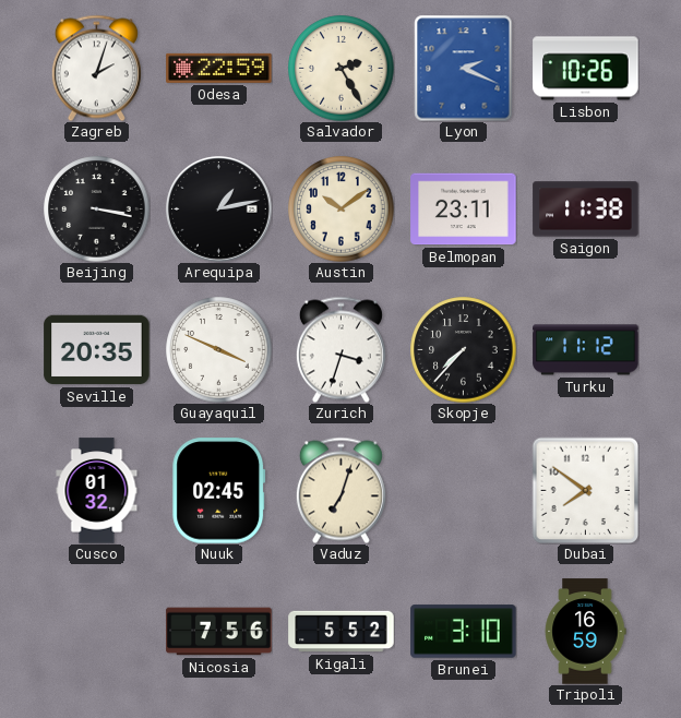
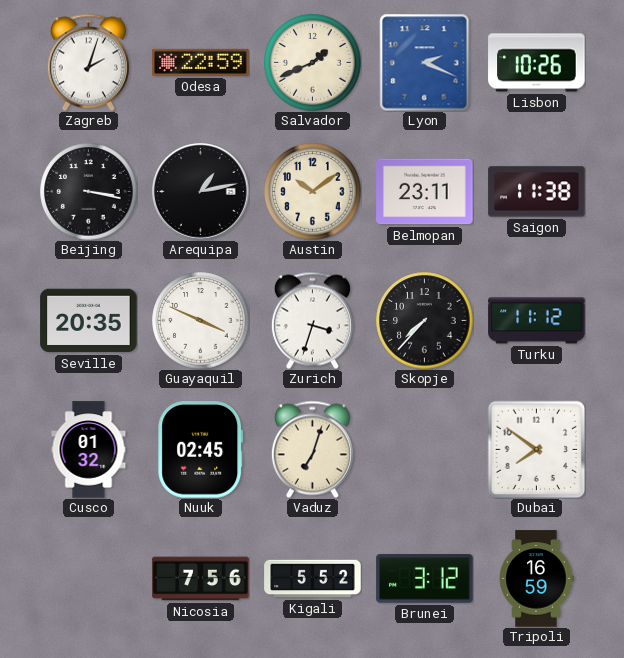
Salvador: 2:25 -> 1:41 (313, 63)
Brunei: 3:10 -> 3:12 (425, 579)
